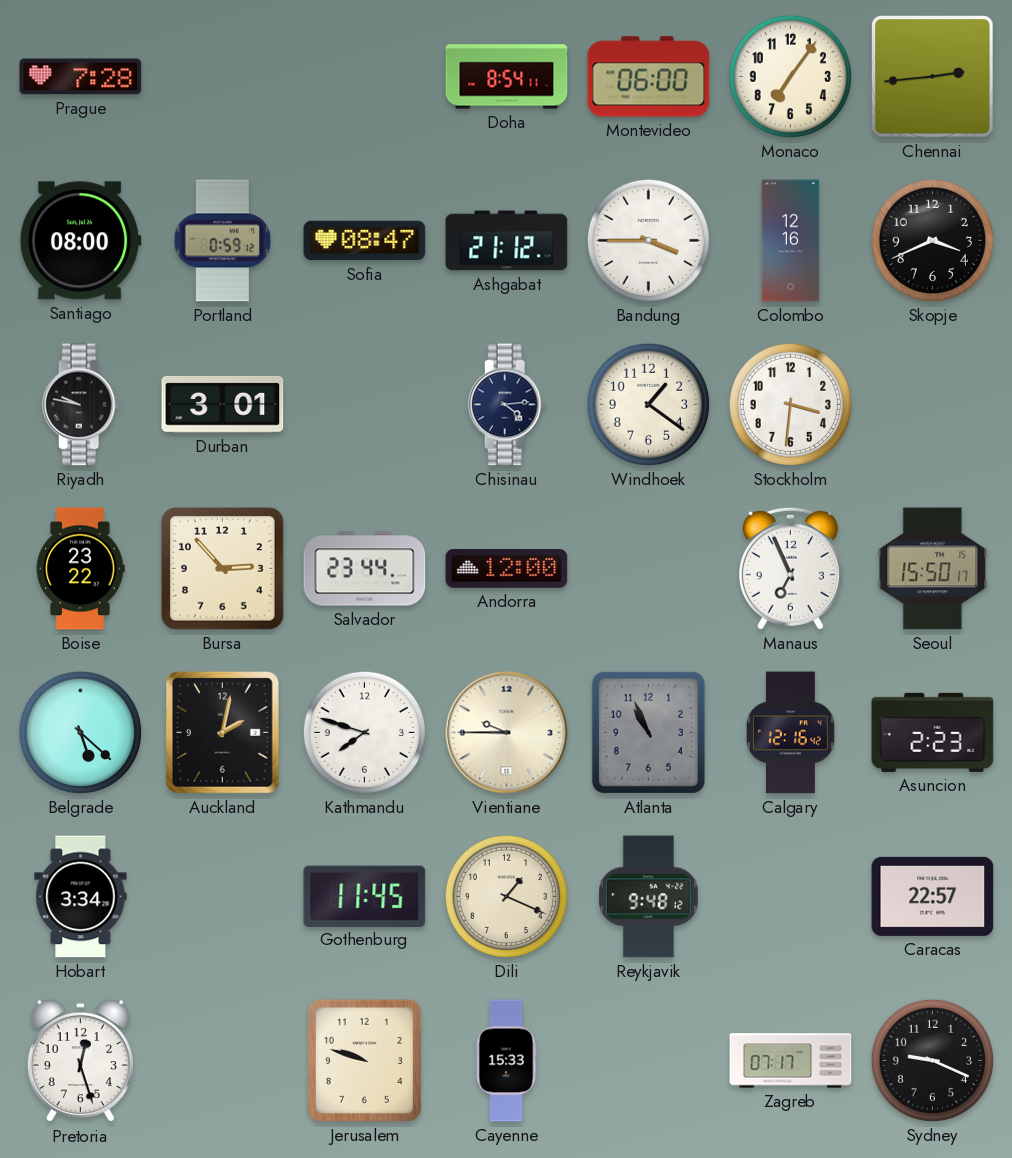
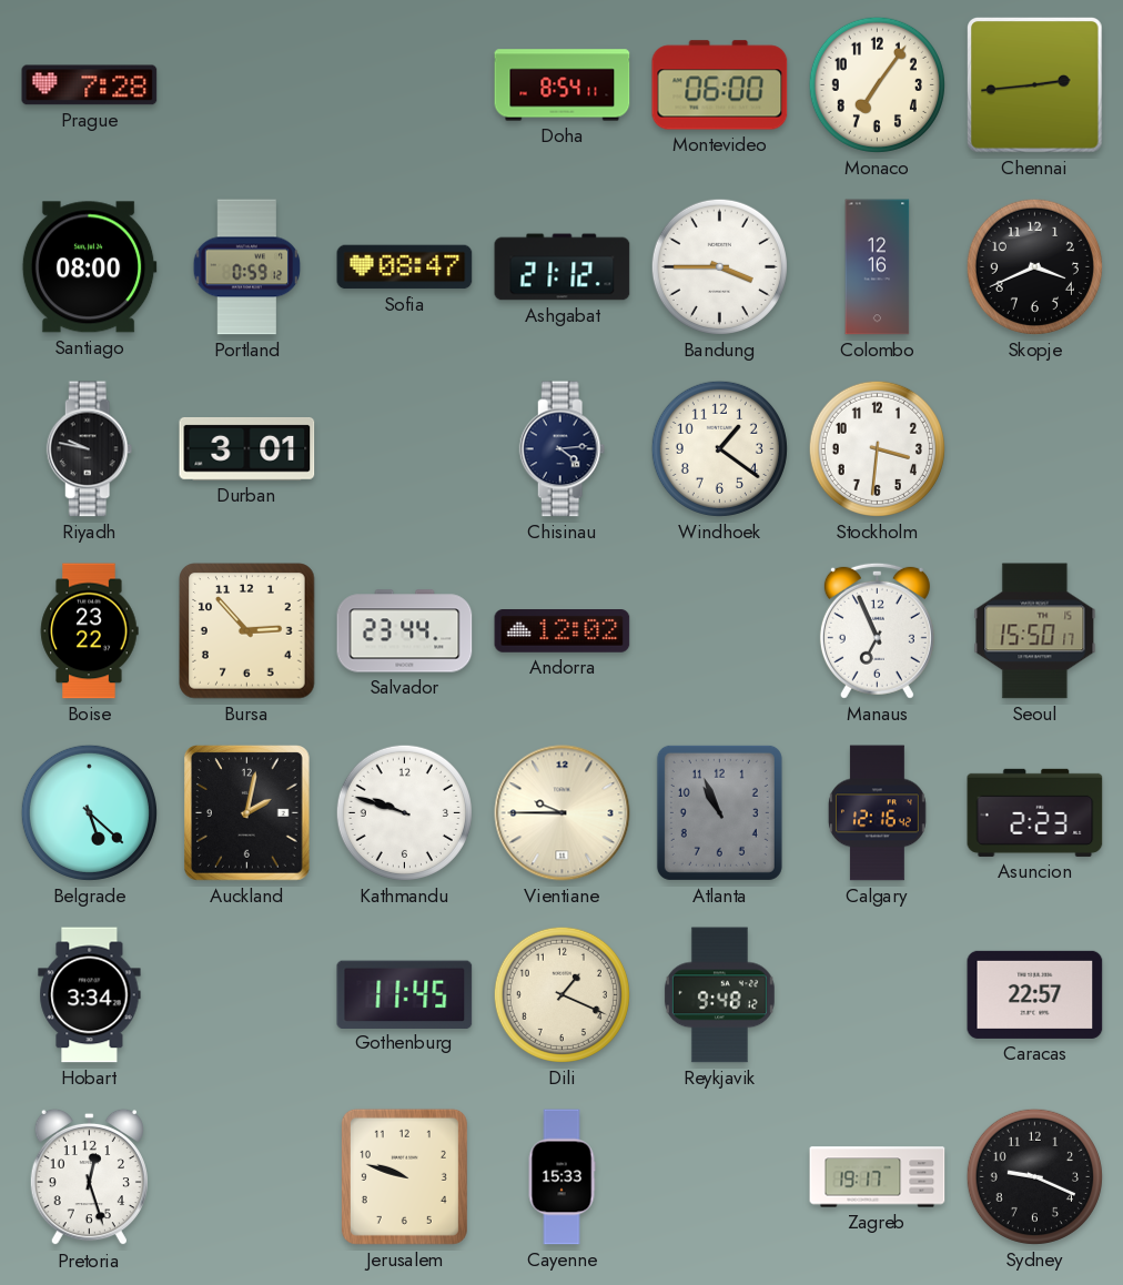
Andorra: 12:00 -> 12:02 (563, 631)
Kathmandu: 7:48 -> 9:48 (404, 812)
Zagreb: 07:17 -> 19:17 (878, 1177)
